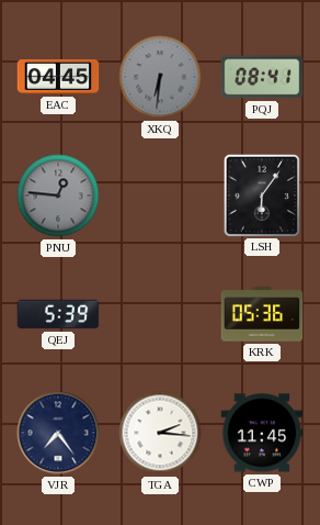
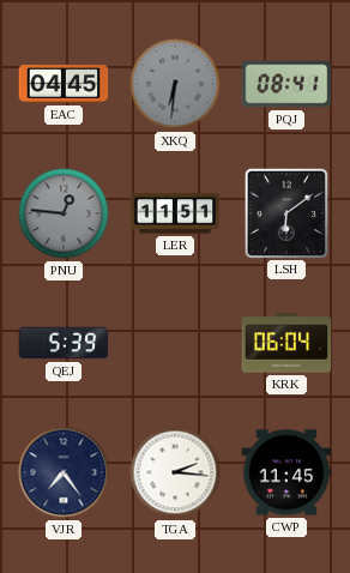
LER: none -> 11:51 (175, 213)
LSH: 6:06 -> 6:09 (285, 212)
KRK: 05:36 -> 06:04 (286, 343)
